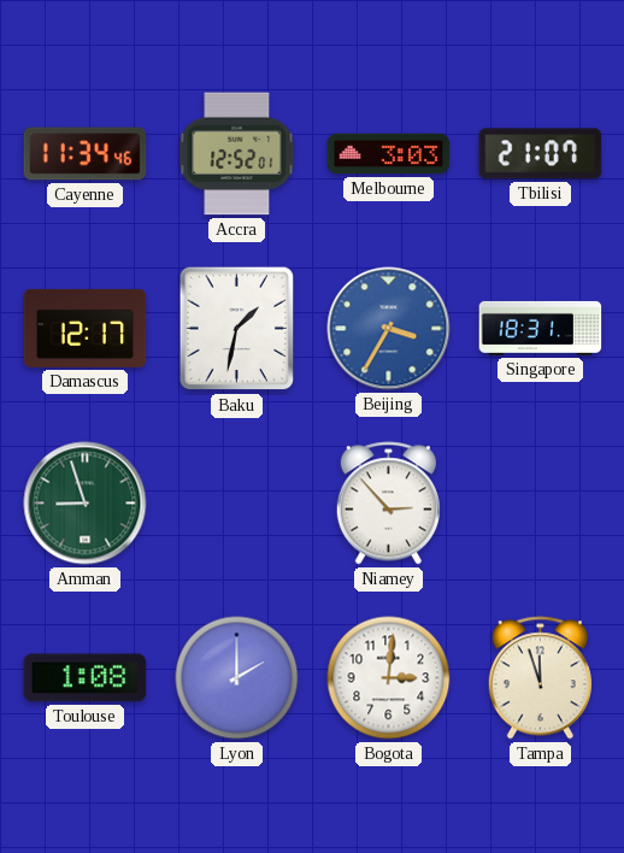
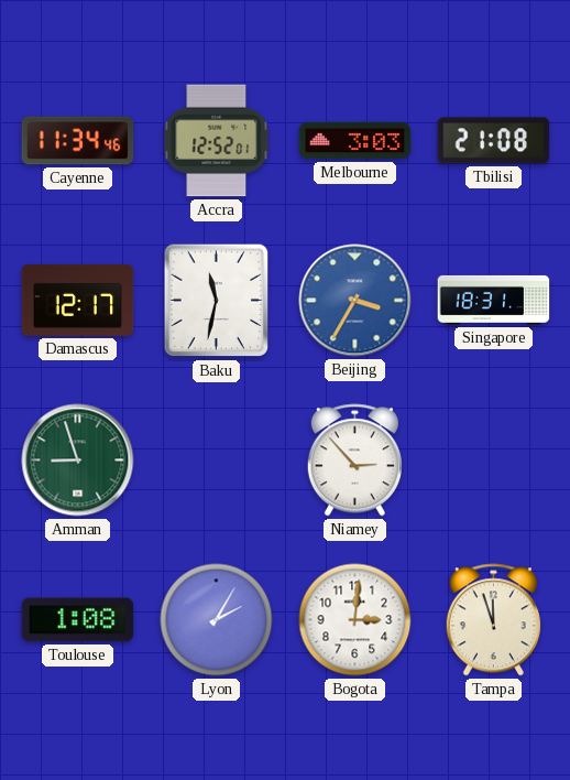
Tbilisi: 21:07 -> 21:08 (494, 141)
Baku: 1:32 -> 11:32 (217, 301)
Lyon: 2:00 -> 2:05 (217, 620)
